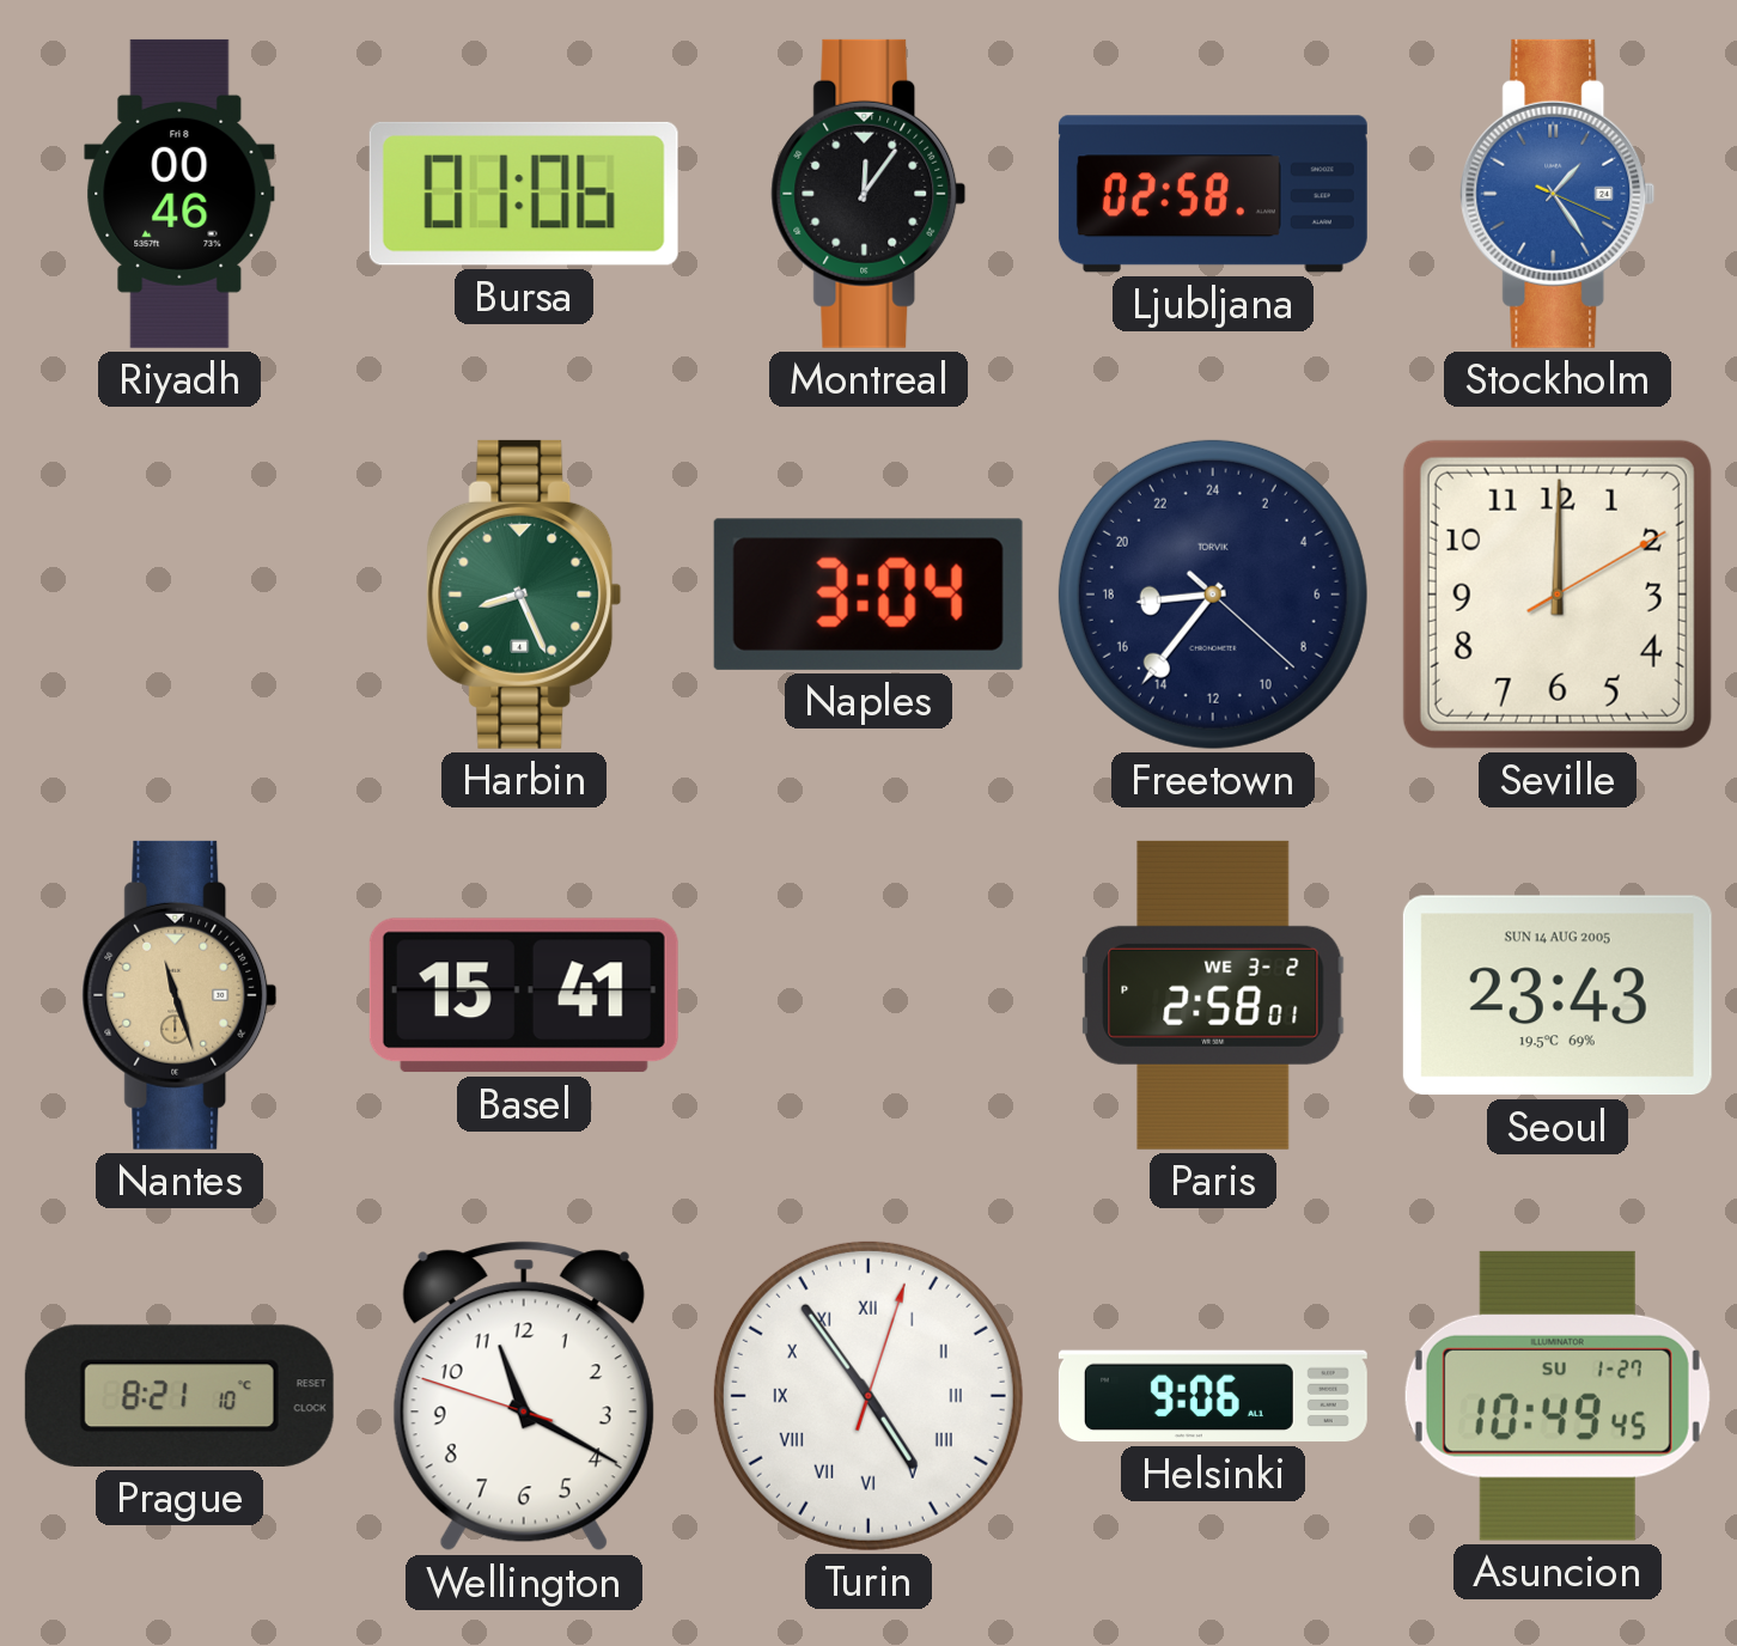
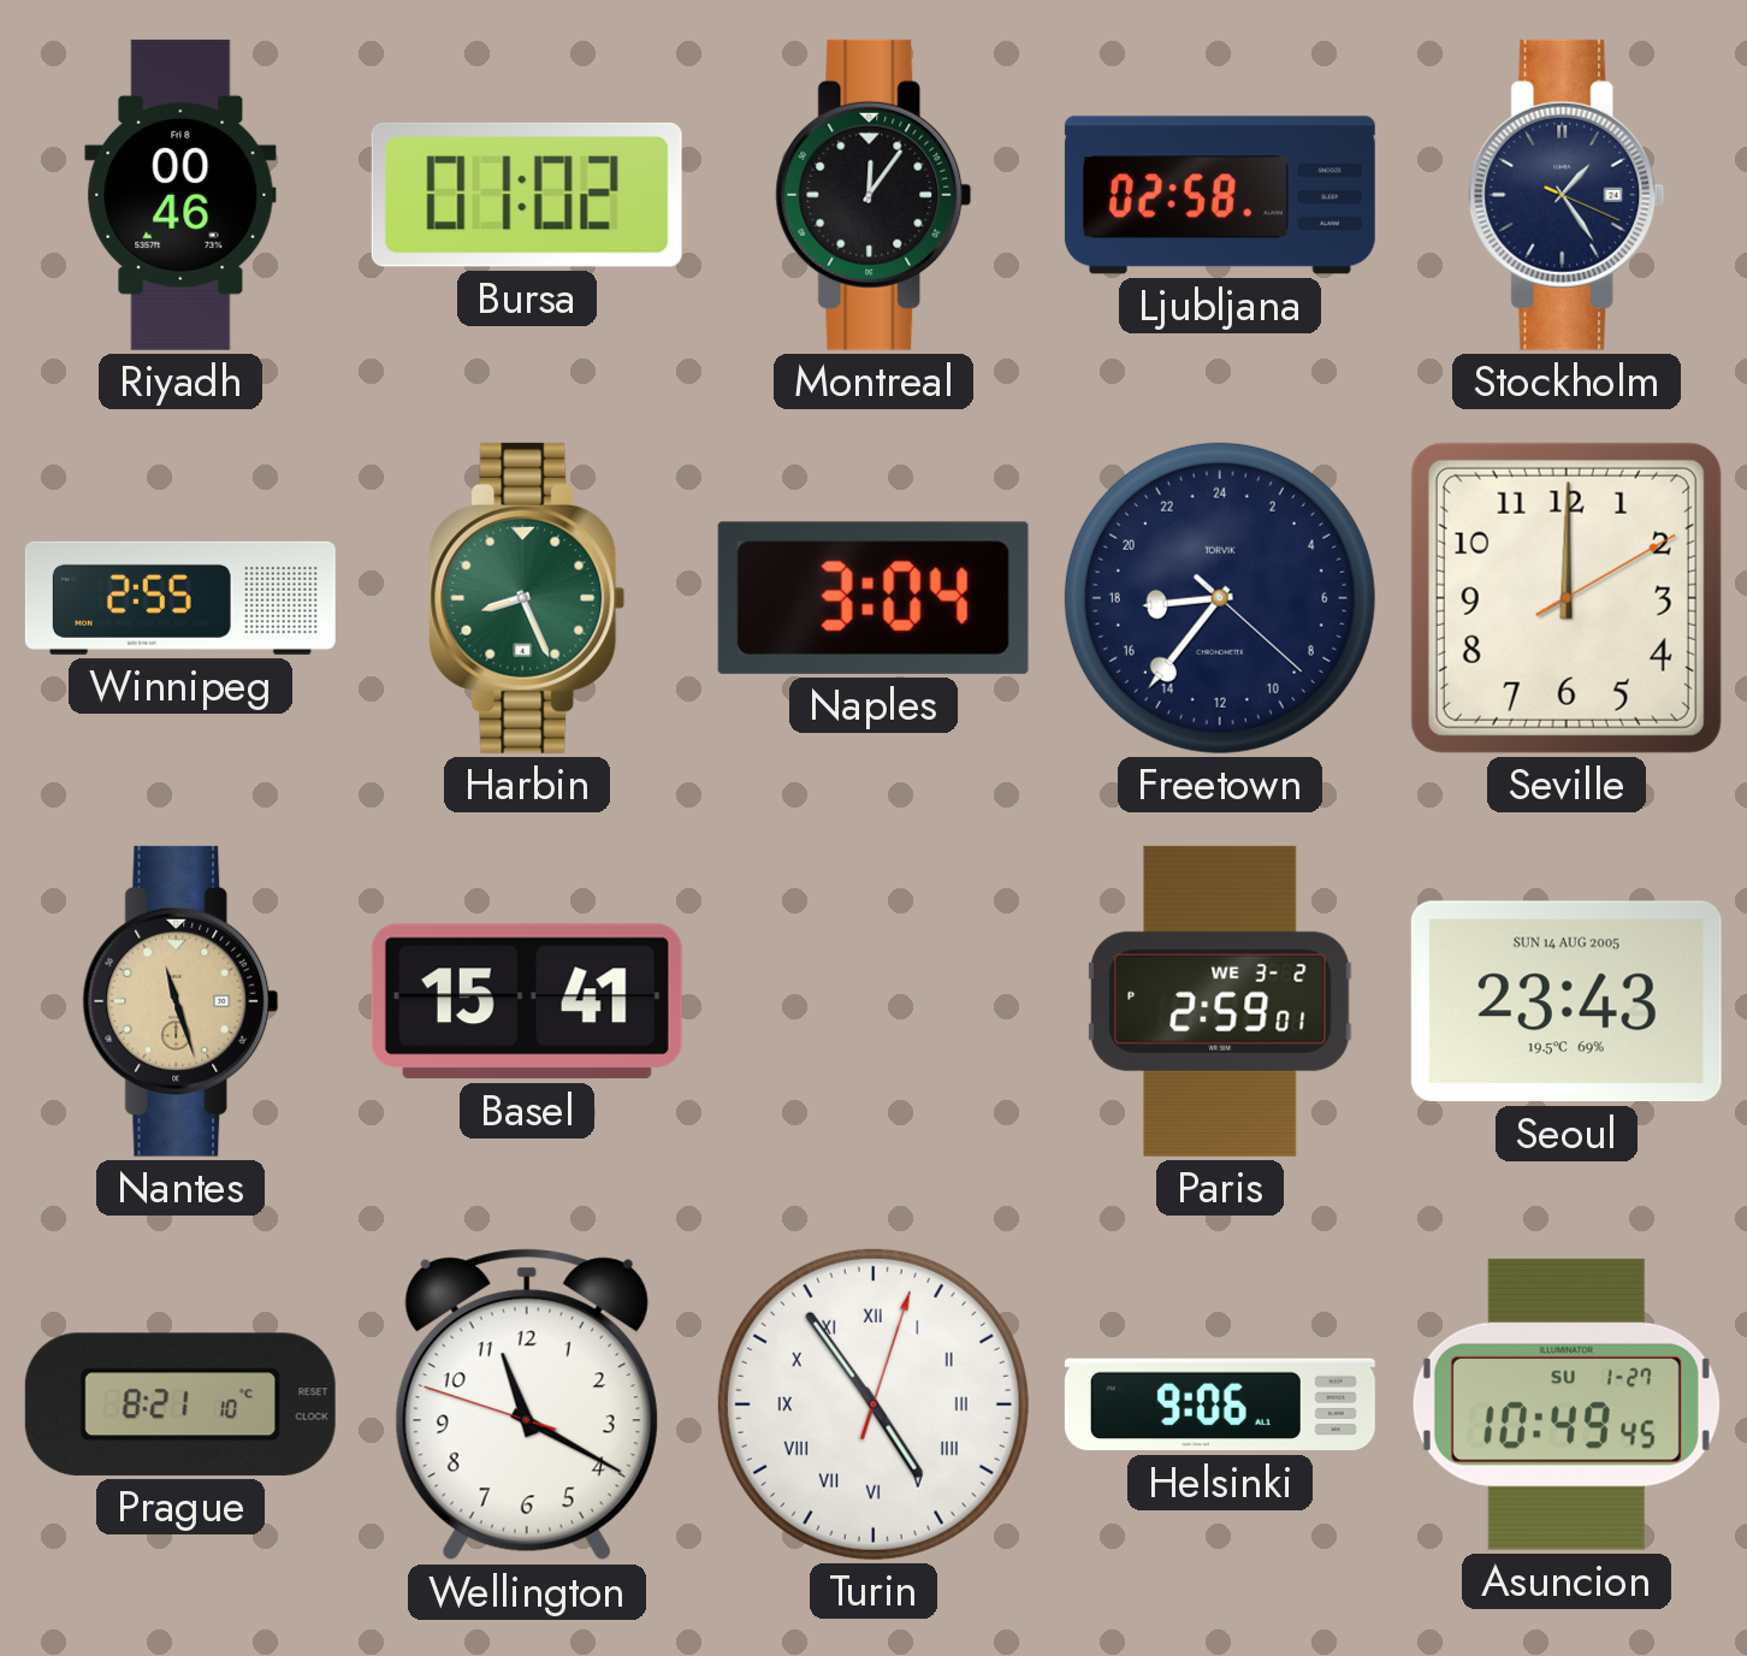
Bursa: 01:06 -> 01:02 (527, 195)
Stockholm dial: blue -> navy (1567, 195)
Winnipeg: none -> 2:55 (180, 598)
Paris: 2:58 -> 2:59 (1220, 1001)
